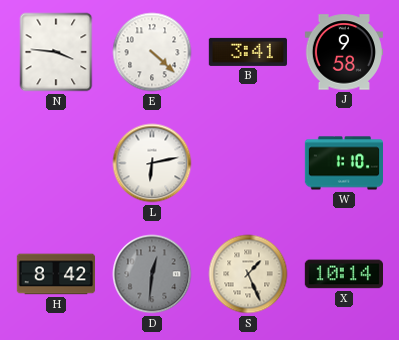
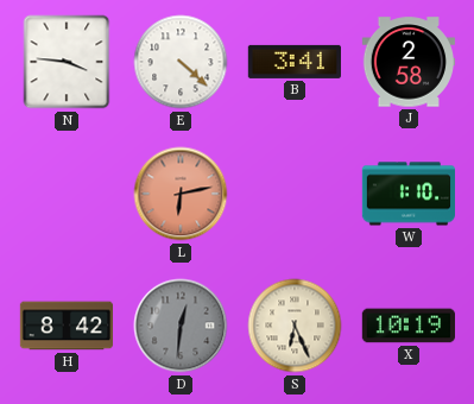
J: 9:58 -> 2:58 (407, 62)
L dial: white -> salmon (181, 194)
S: 1:26 -> 6:26 (295, 326)
X: 10:14 -> 10:19 (407, 326)
